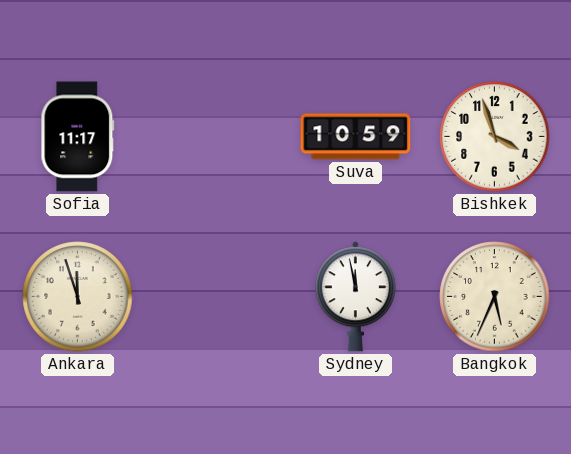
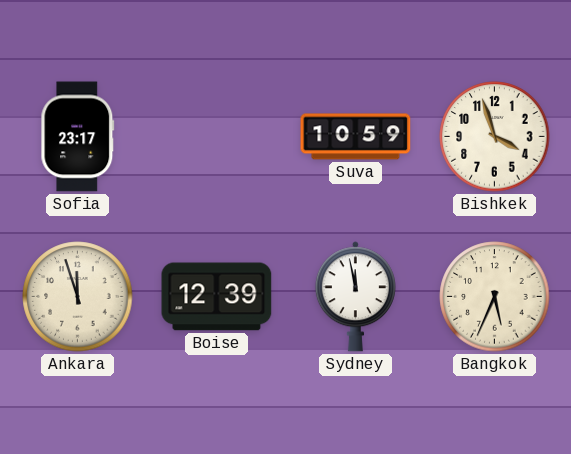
Sofia: 11:17 -> 23:17 (78, 137)
Boise: none -> 12:39 (217, 297)
